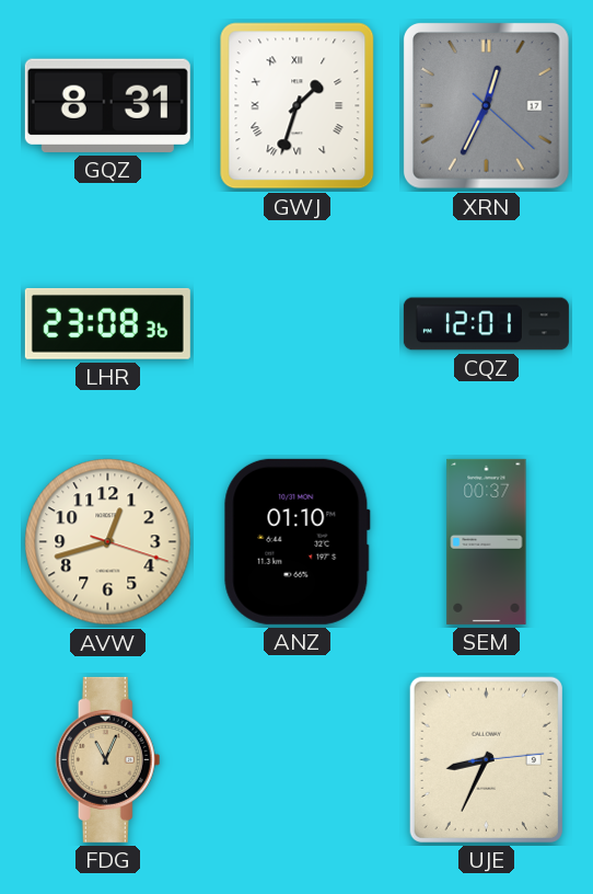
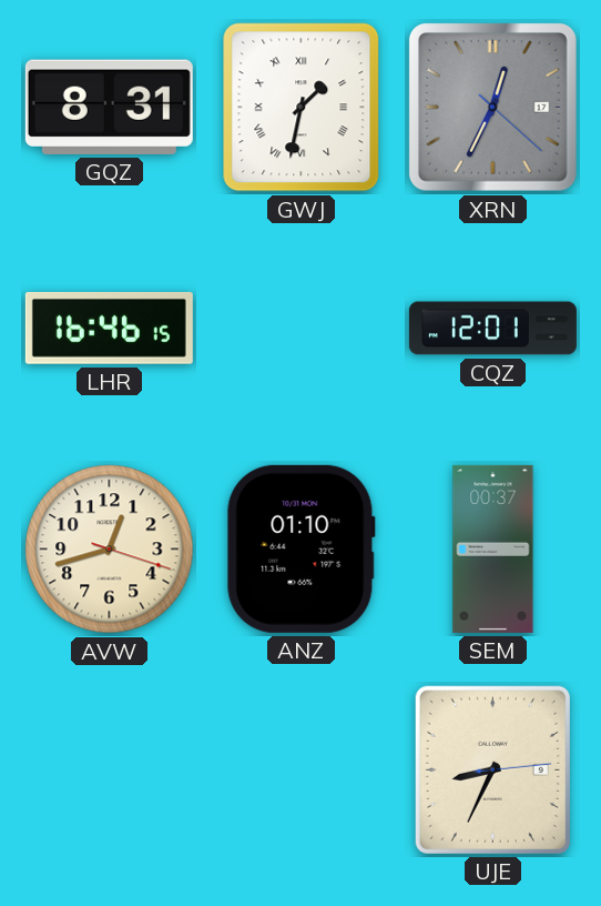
GWJ: 1:33 -> 1:32 (302, 108)
LHR: 23:08 -> 16:46 (109, 328)
FDG: 11:04 -> none (108, 759)
